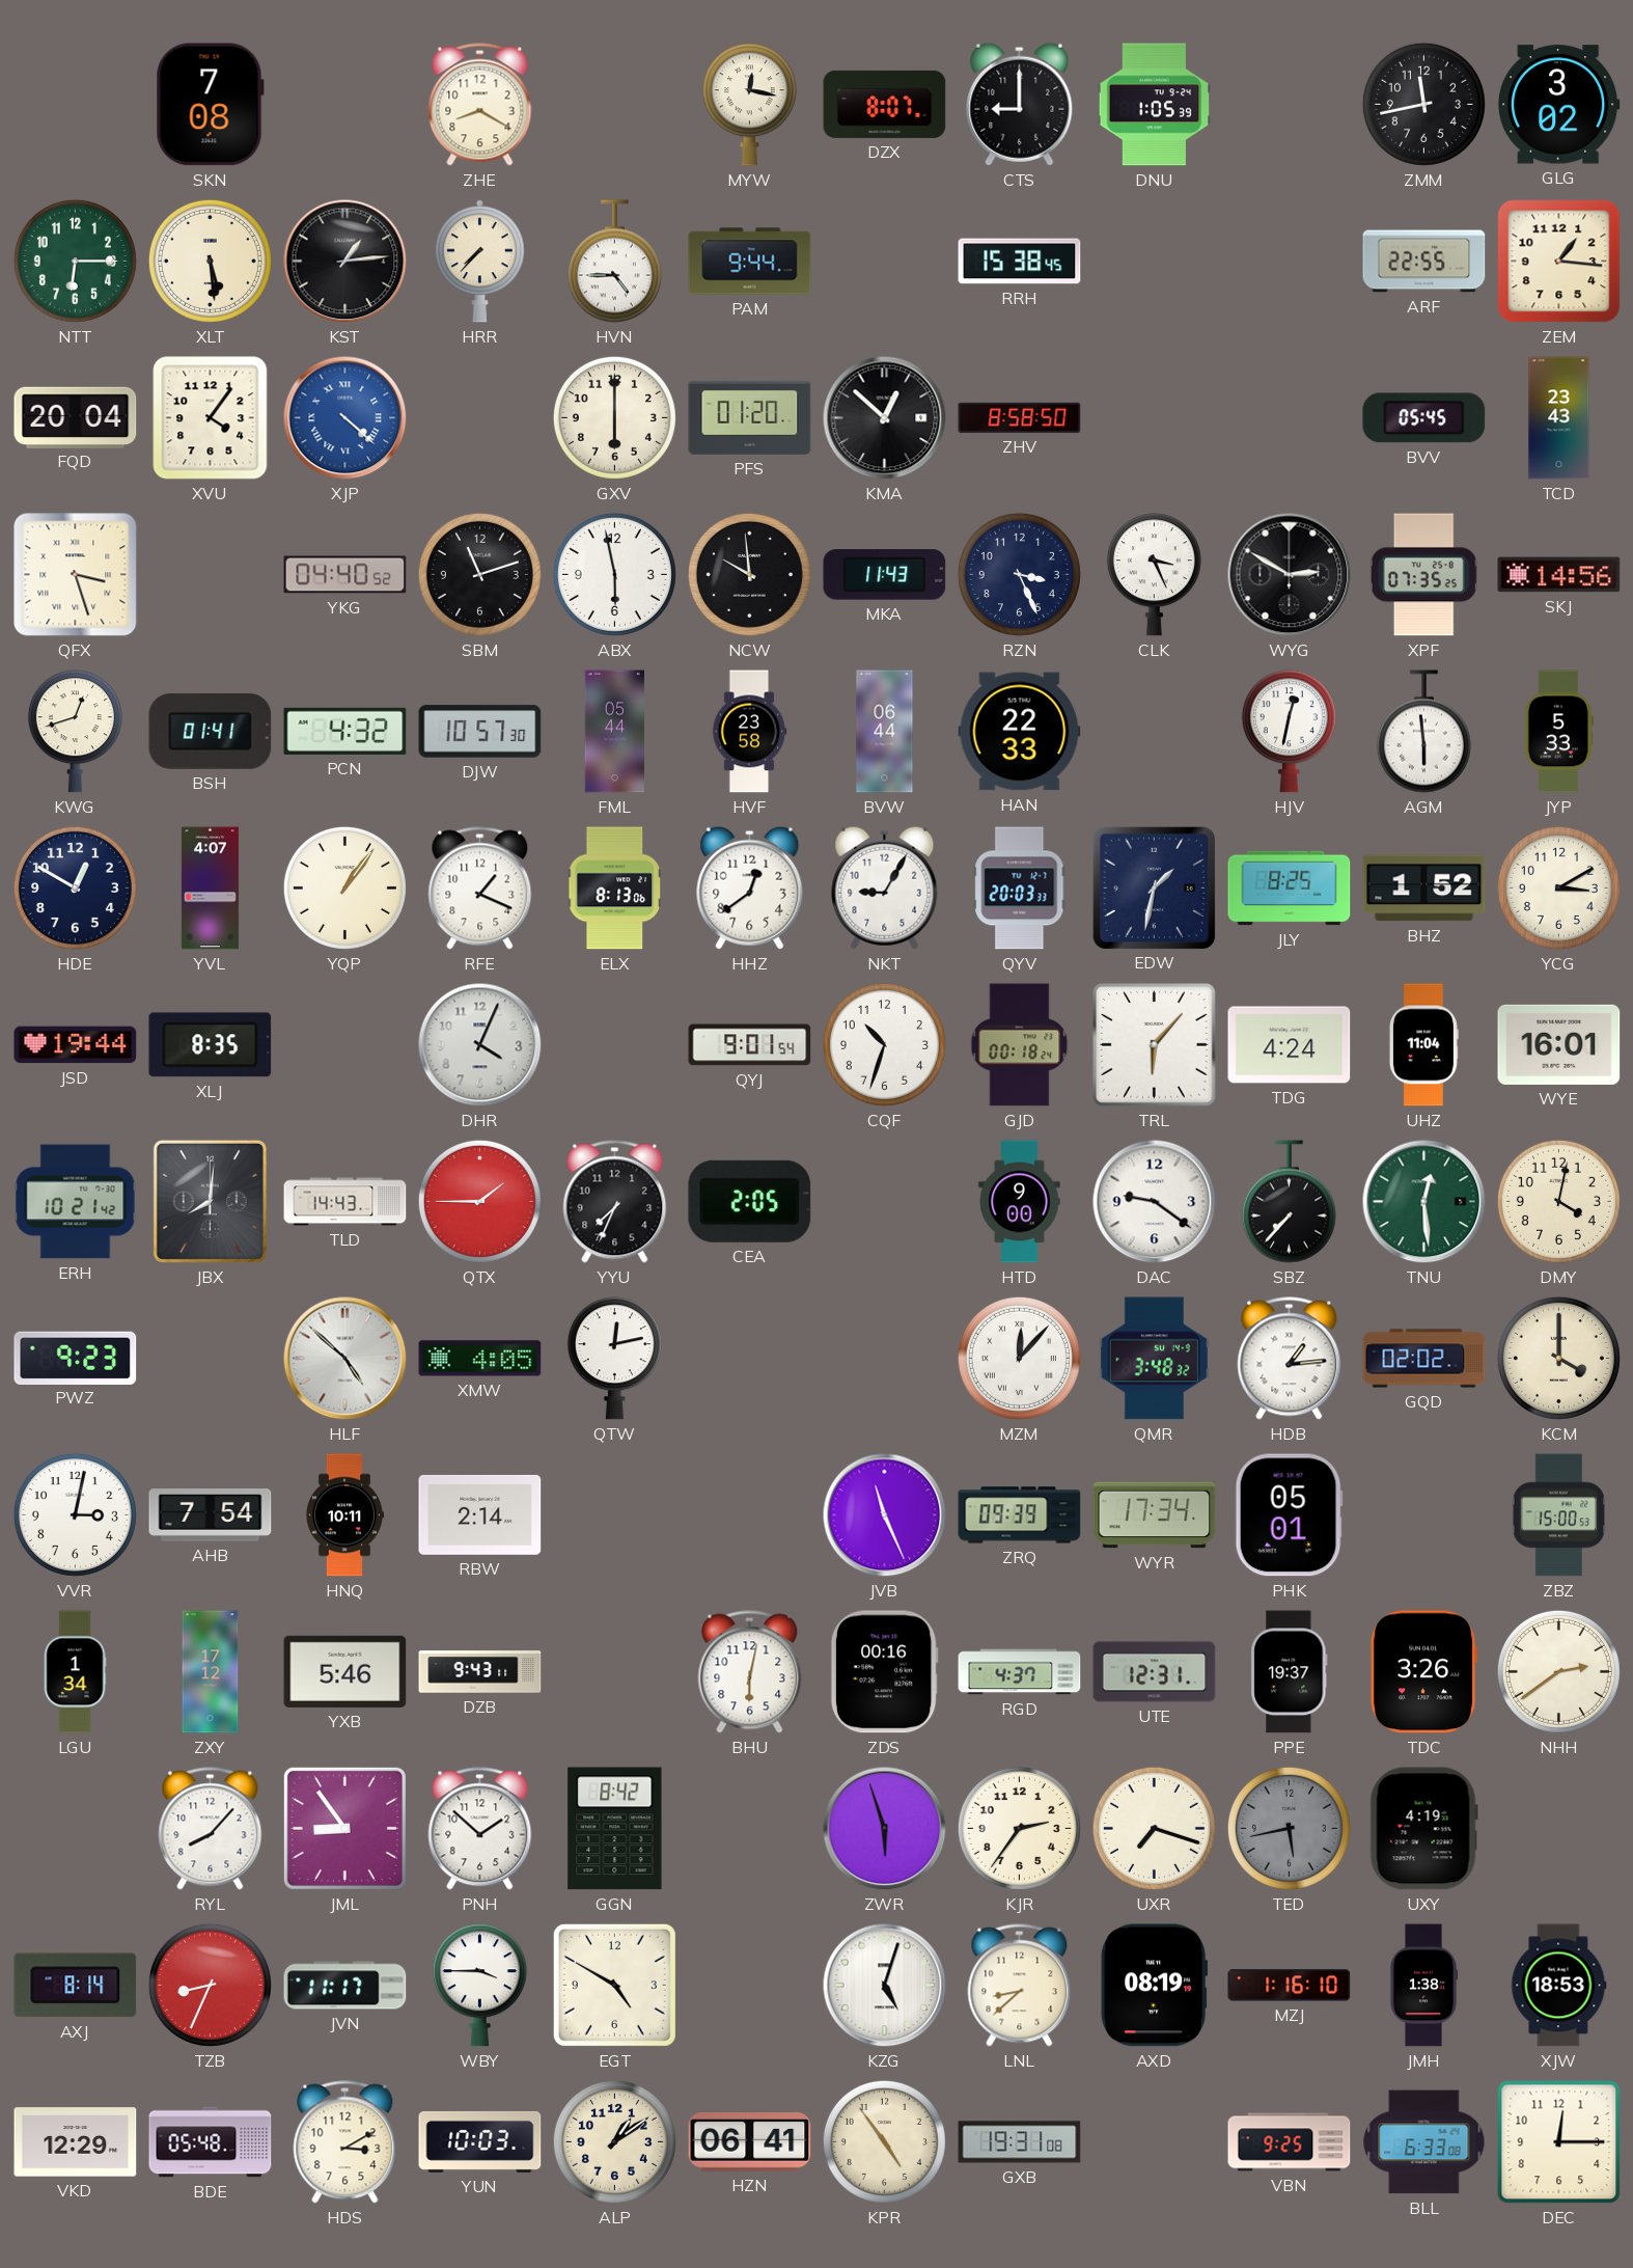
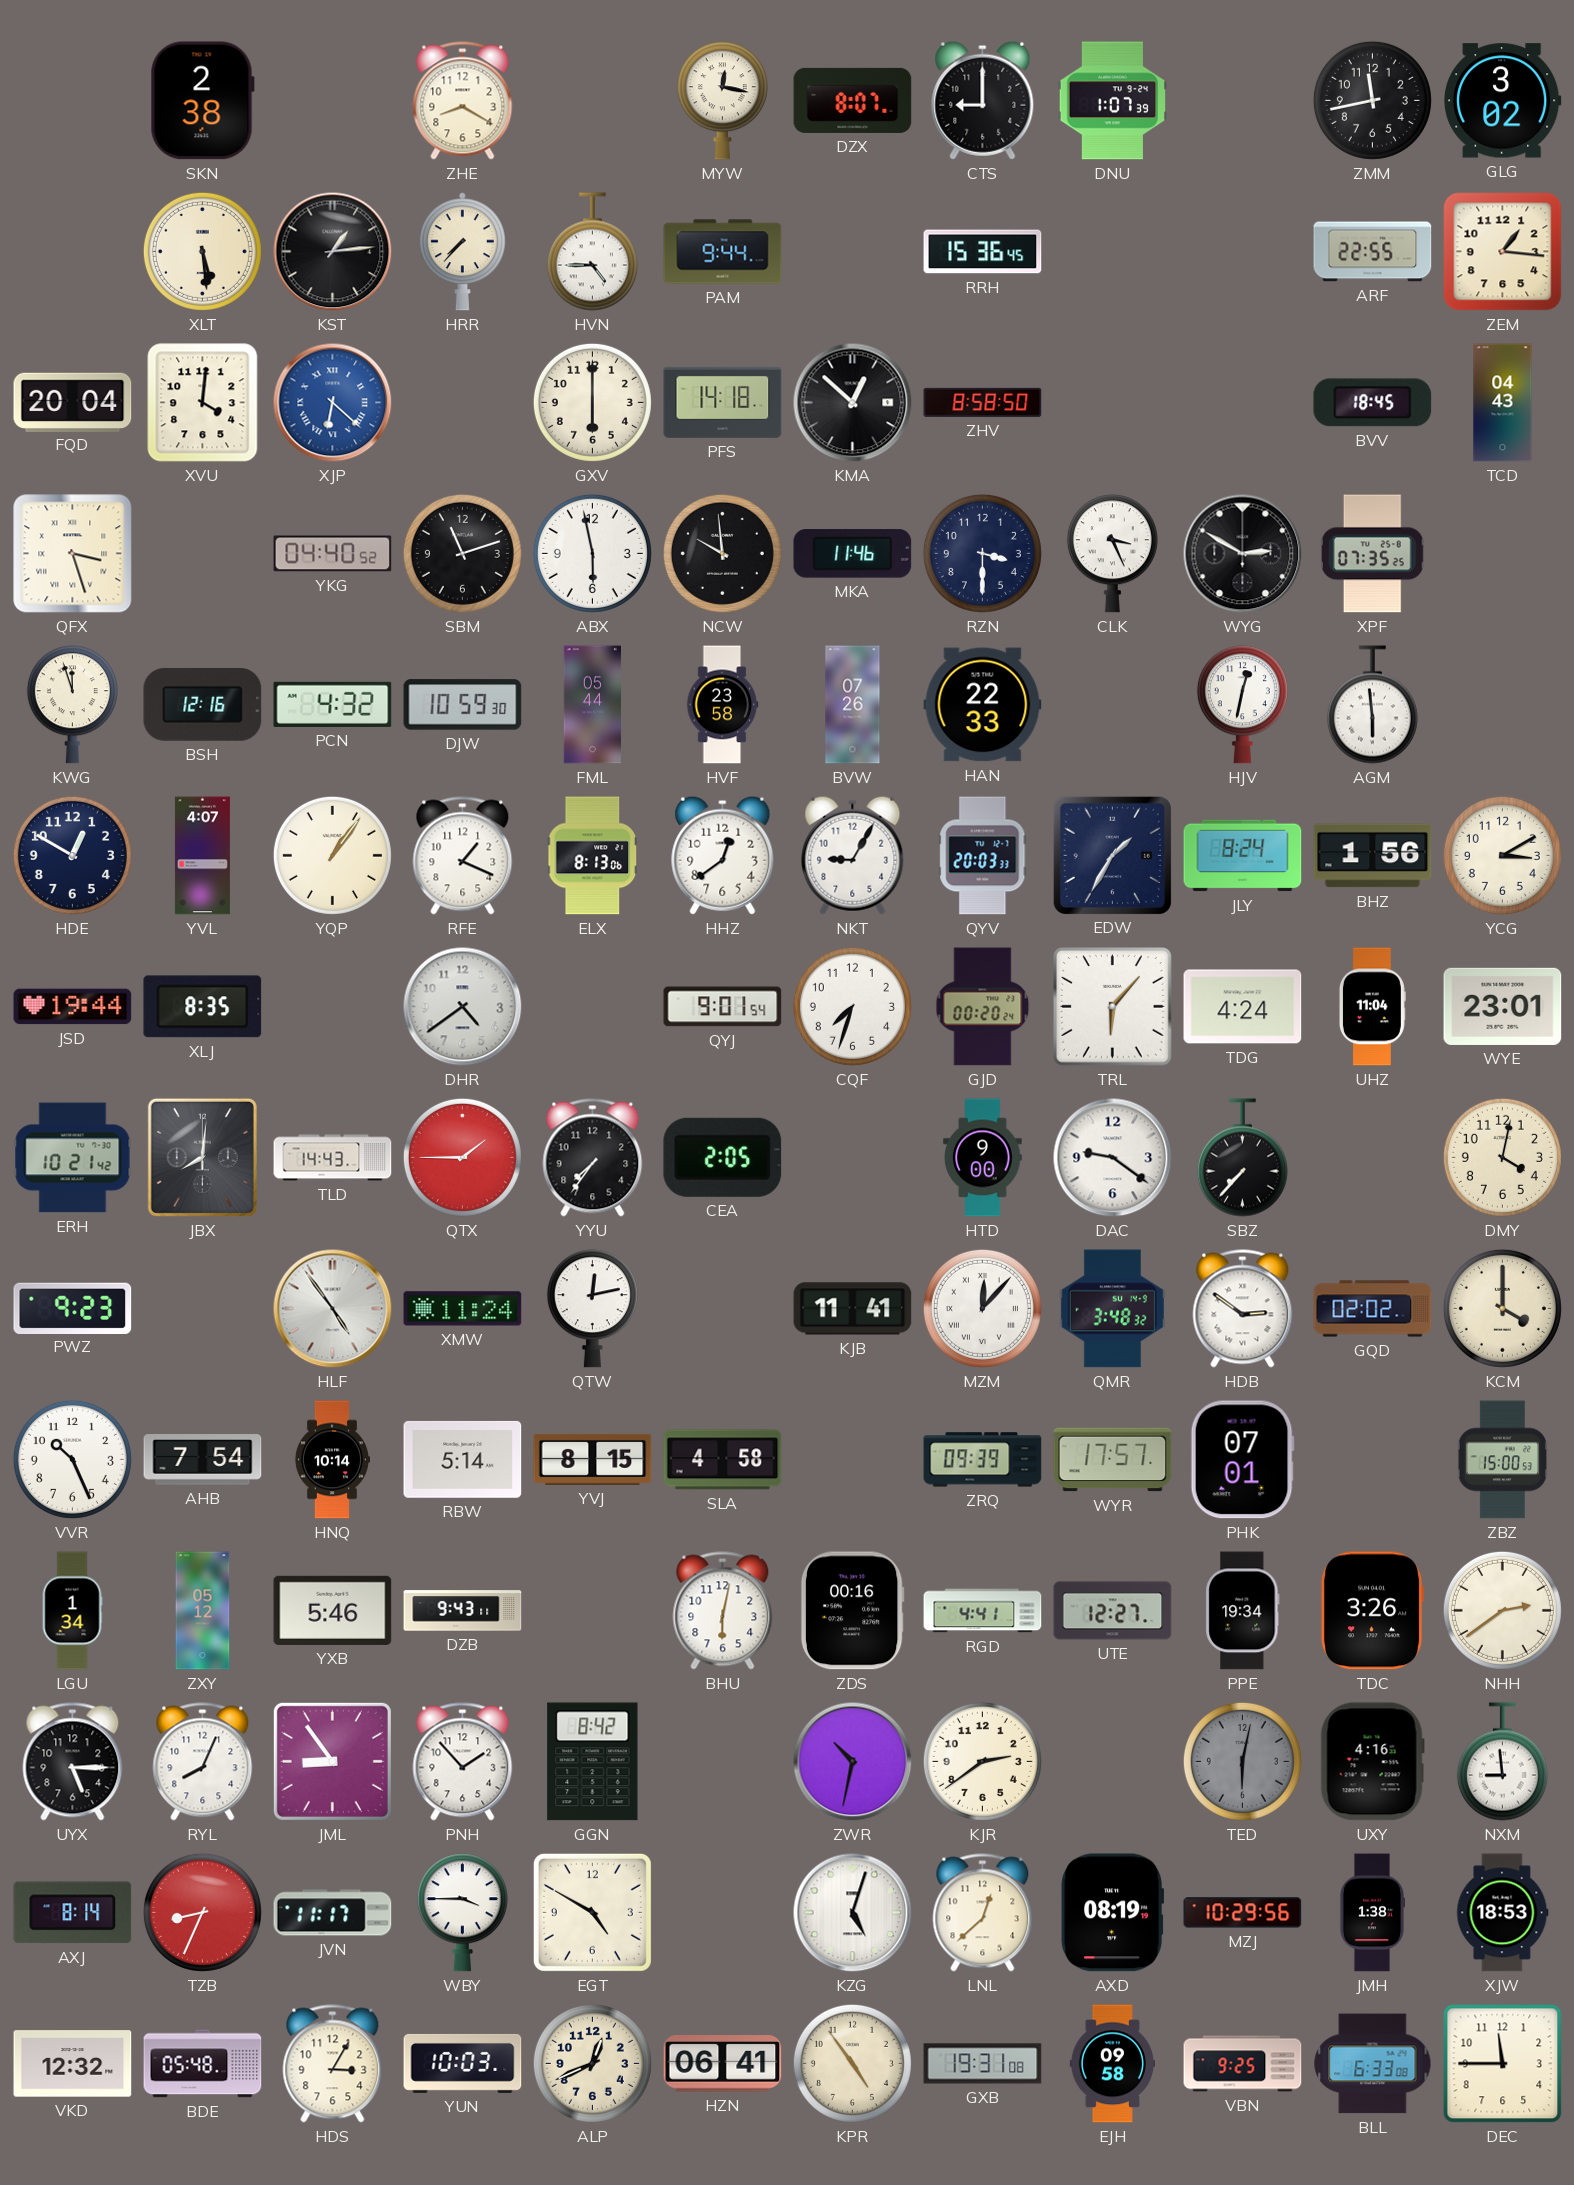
SKN: 7:08 -> 2:38 (202, 101)
DNU: 1:05 -> 1:07 (1112, 101)
NTT: 6:15 -> none (75, 261)
RRH: 15:38 -> 15:36 (983, 252)
XVU: 4:06 -> 4:01 (203, 403)
XJP: 4:22 -> 6:22 (333, 403)
PFS: 01:20 -> 14:18 (723, 402)
BVV: 05:45 -> 18:45 (1373, 403)
TCD: 23:43 -> 04:43 (1503, 403)
MKA: 11:43 -> 11:46 (853, 554)
RZN: 3:26 -> 3:30 (982, 553)
SKJ: 14:56 -> none (1559, 575)
KWG: 12:42 -> 11:57 (72, 705)
BSH: 01:41 -> 12:16 (203, 704)
DJW: 10:57 -> 10:59 (463, 705)
BVW: 06:44 -> 07:26 (853, 705)
JYP: 5:33 -> none (1558, 732)
EDW: 1:32 -> 1:35 (1112, 855)
JLY: 8:25 -> 8:24 (1243, 856)
BHZ: 1:52 -> 1:56 (1373, 856)
DHR: 4:04 -> 4:39 (463, 1007)
CQF: 10:33 -> 7:33 (852, 1006)
GJD: 00:18 -> 00:20 (983, 1007)
WYE: 16:01 -> 23:01 (1503, 1006)
YYU: 7:34 -> 7:36 (593, 1158)
TNU: 12:29 -> none (1424, 1202)
HLF: 4:52 -> 4:54 (333, 1309)
XMW: 4:05 -> 11:24 (463, 1309)
KJB: none -> 11:41 (853, 1309)
HDB: 1:14 -> 2:51 (1243, 1309)
VVR: 3:02 -> 10:26 (72, 1459)
HNQ: 10:11 -> 10:14 (332, 1460)
RBW: 2:14 -> 5:14 (463, 1459)
YVJ: none -> 8:15 (593, 1459)
SLA: none -> 4:58 (723, 1460)
JVB: 11:26 -> none (885, 1515)
WYR: 17:34 -> 17:57 (1113, 1460)
PHK: 05:01 -> 07:01 (1242, 1460)
ZXY: 17:12 -> 05:12 (203, 1611)
RGD: 4:37 -> 4:41 (983, 1611)
UTE: 12:31 -> 12:27 (1113, 1611)
PPE: 19:37 -> 19:34 (1243, 1611)
UYX: none -> 5:15 (73, 1762)
RYL: 8:07 -> 8:04 (203, 1762)
PNH: 1:52 -> 1:53 (463, 1762)
ZWR: 5:57 -> 10:32 (853, 1762)
KJR: 2:36 -> 2:39 (982, 1761)
UXR: 7:18 -> none (1154, 1828)
TED: 5:43 -> 6:02 (1242, 1761)
UXY: 4:19 -> 4:16 (1372, 1762)
NXM: none -> 8:59 (1502, 1762)
LNL: 8:38 -> 12:38 (983, 1913)
MZJ: 1:16 -> 10:29 (1243, 1913)
VKD: 12:29 -> 12:32 (73, 2064)
HDS: 3:10 -> 3:05 (333, 2064)
ALP: 1:09 -> 12:41 (592, 2063)
EJH: none -> 09:58 (1112, 2064)
DEC: 12:15 -> 11:45 (1503, 2064)
